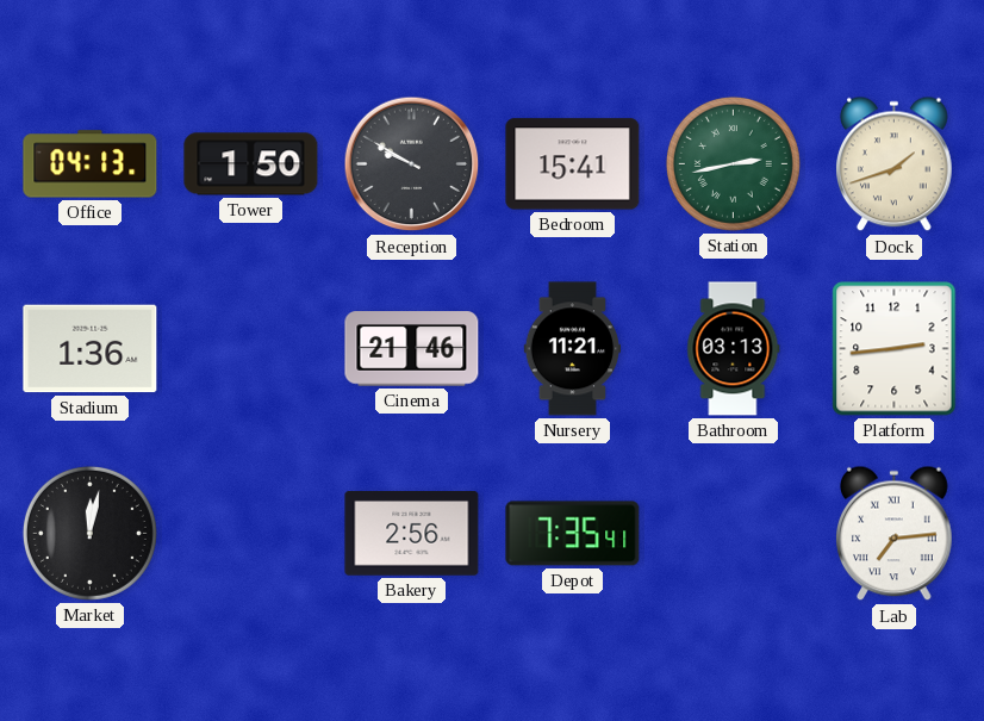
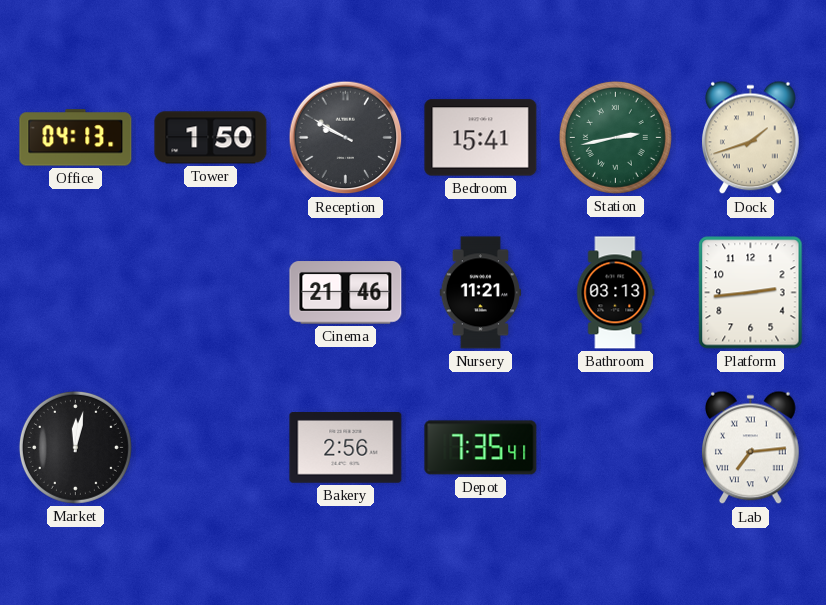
Stadium: 1:36 -> none (91, 349)
